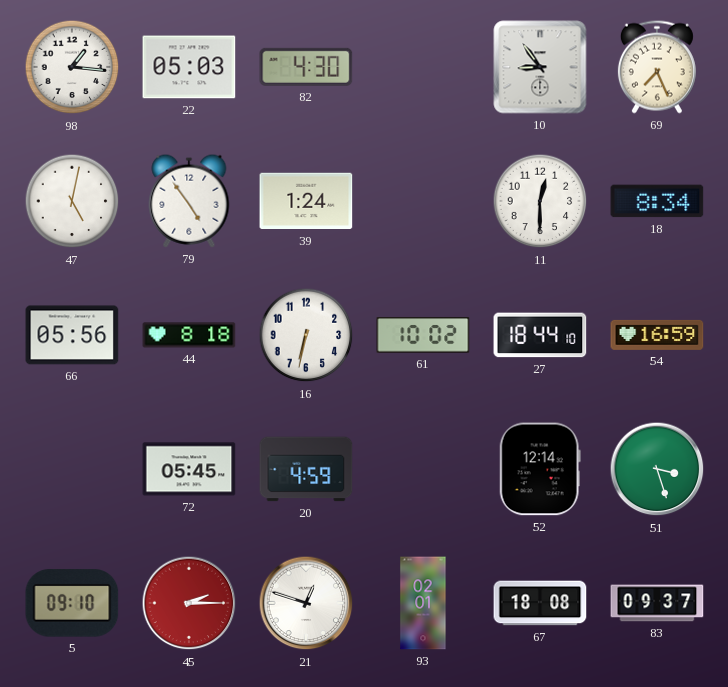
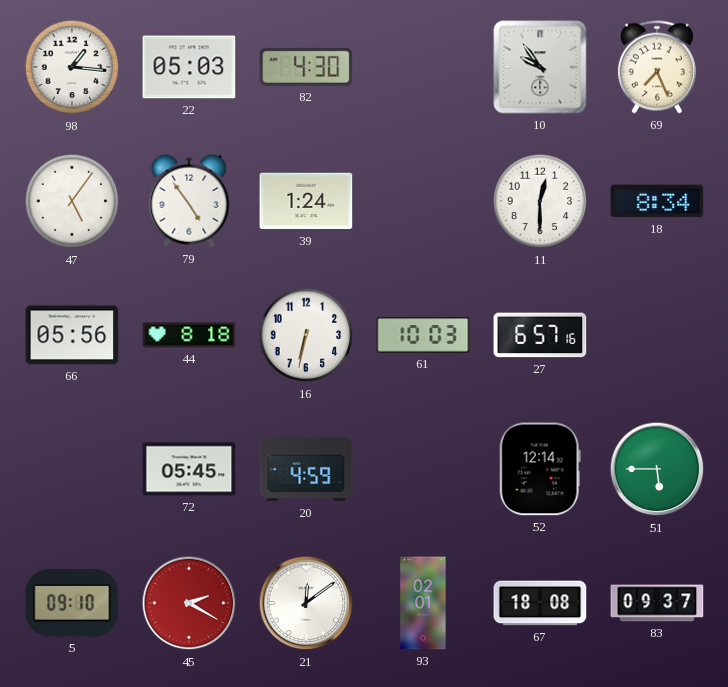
10: 8:54 -> 9:54 (540, 67)
47: 5:02 -> 5:06 (72, 201)
61: 10:02 -> 10:03 (423, 335)
27: 18:44 -> 6:57 (540, 335)
54: 16:59 -> none (657, 335)
51: 3:27 -> 5:45 (657, 469)
45: 2:15 -> 2:20 (189, 603)
21: 12:48 -> 12:09 (306, 603)
